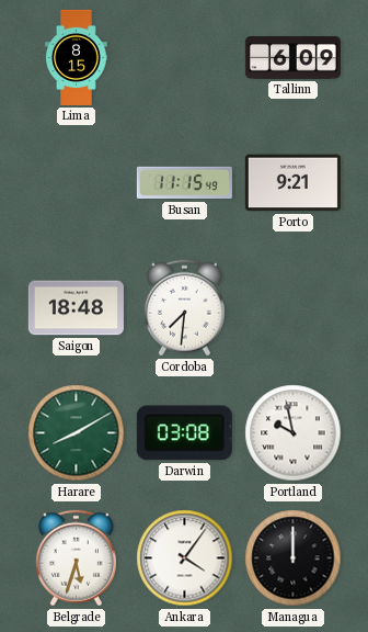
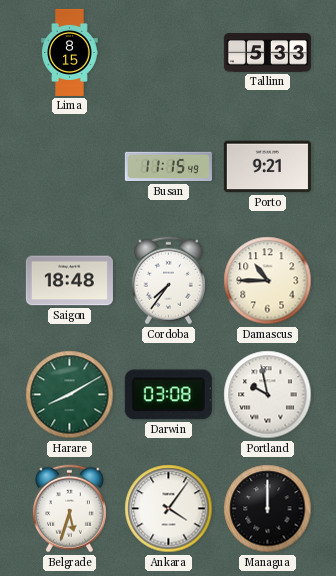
Tallinn: 6:09 -> 5:33 (267, 53)
Cordoba: 7:31 -> 7:36 (168, 281)
Damascus: none -> 10:45 (268, 281)
